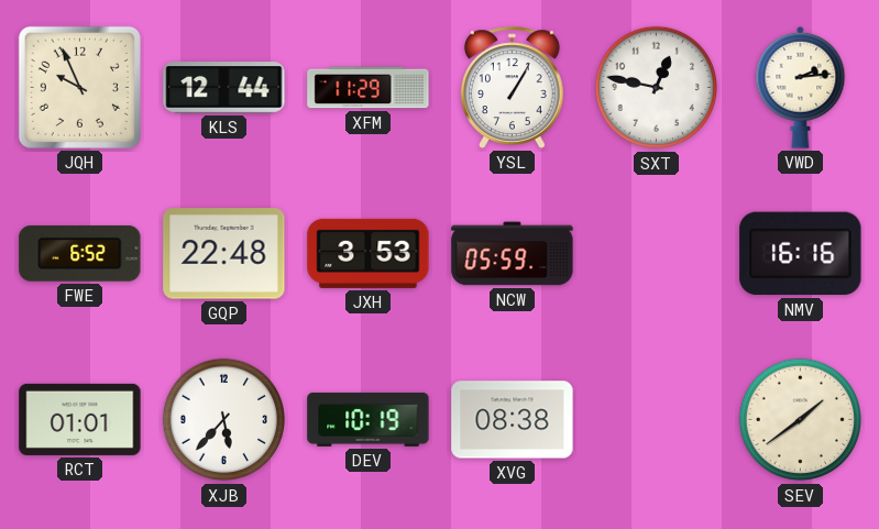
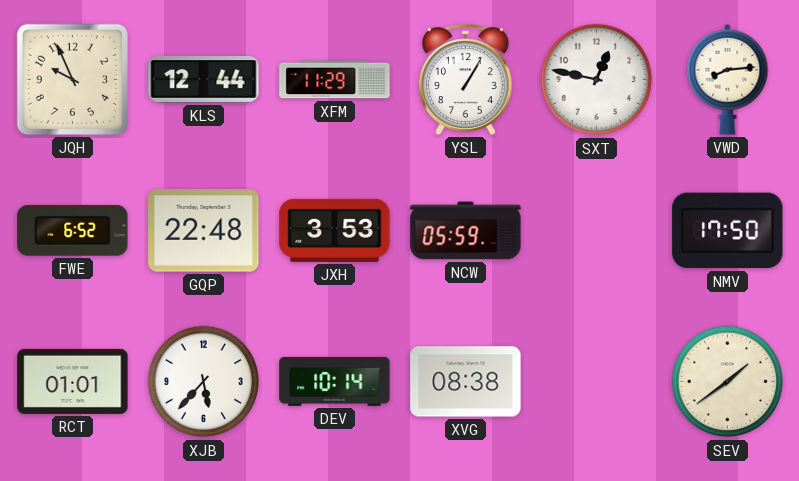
VWD: 2:14 -> 8:14 (728, 79)
NMV: 16:16 -> 17:50 (728, 231)
DEV: 10:19 -> 10:14 (335, 381)
